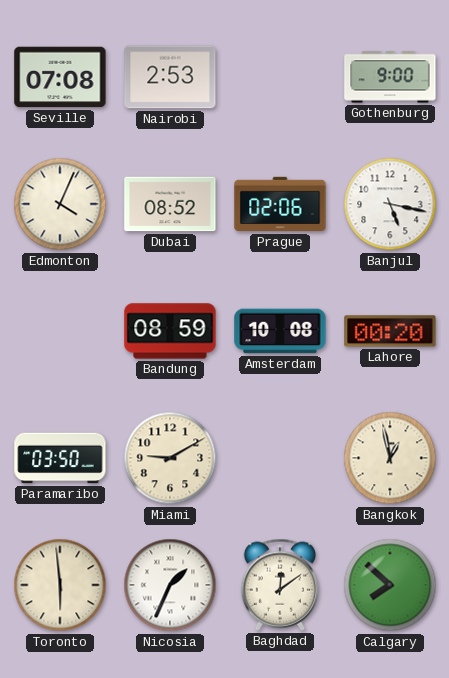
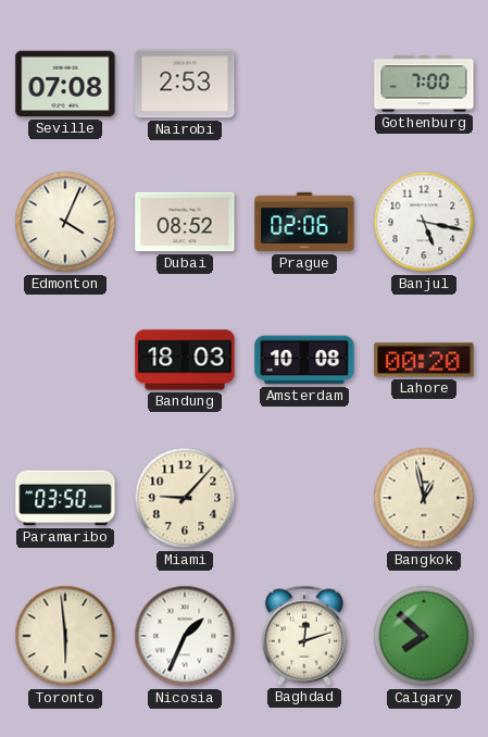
Gothenburg: 9:00 -> 7:00 (424, 84)
Bandung: 08:59 -> 18:03 (185, 360)
Miami: 9:10 -> 9:07 (185, 498)
Baghdad: 12:09 -> 12:12 (303, 636)
